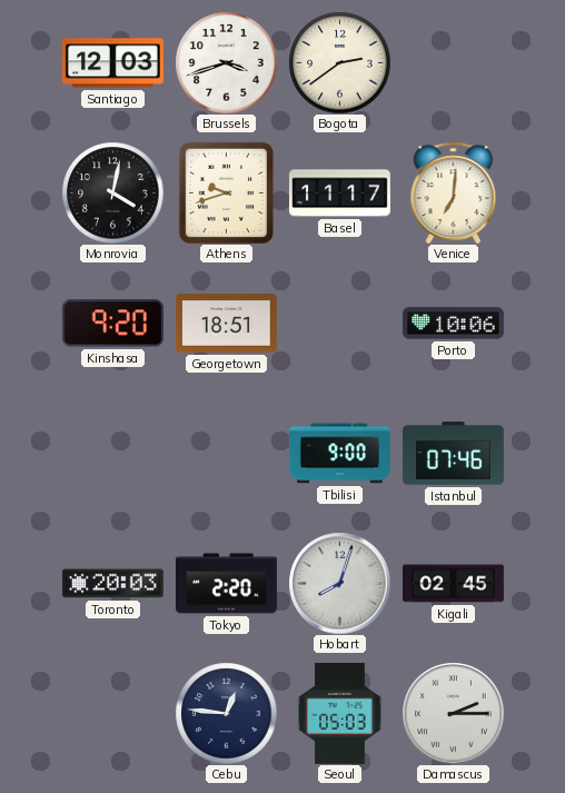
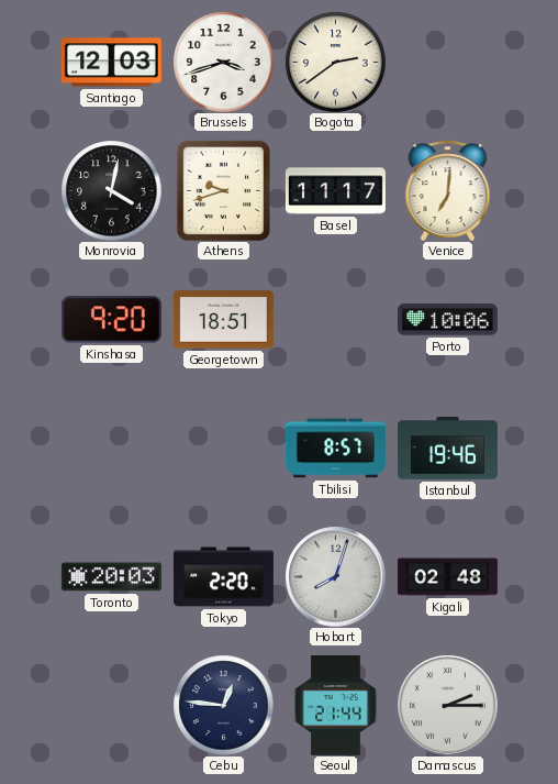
Tbilisi: 9:00 -> 8:57 (335, 449)
Istanbul: 07:46 -> 19:46 (447, 449)
Kigali: 02:45 -> 02:48 (447, 577)
Seoul: 05:03 -> 21:44 (336, 705)
